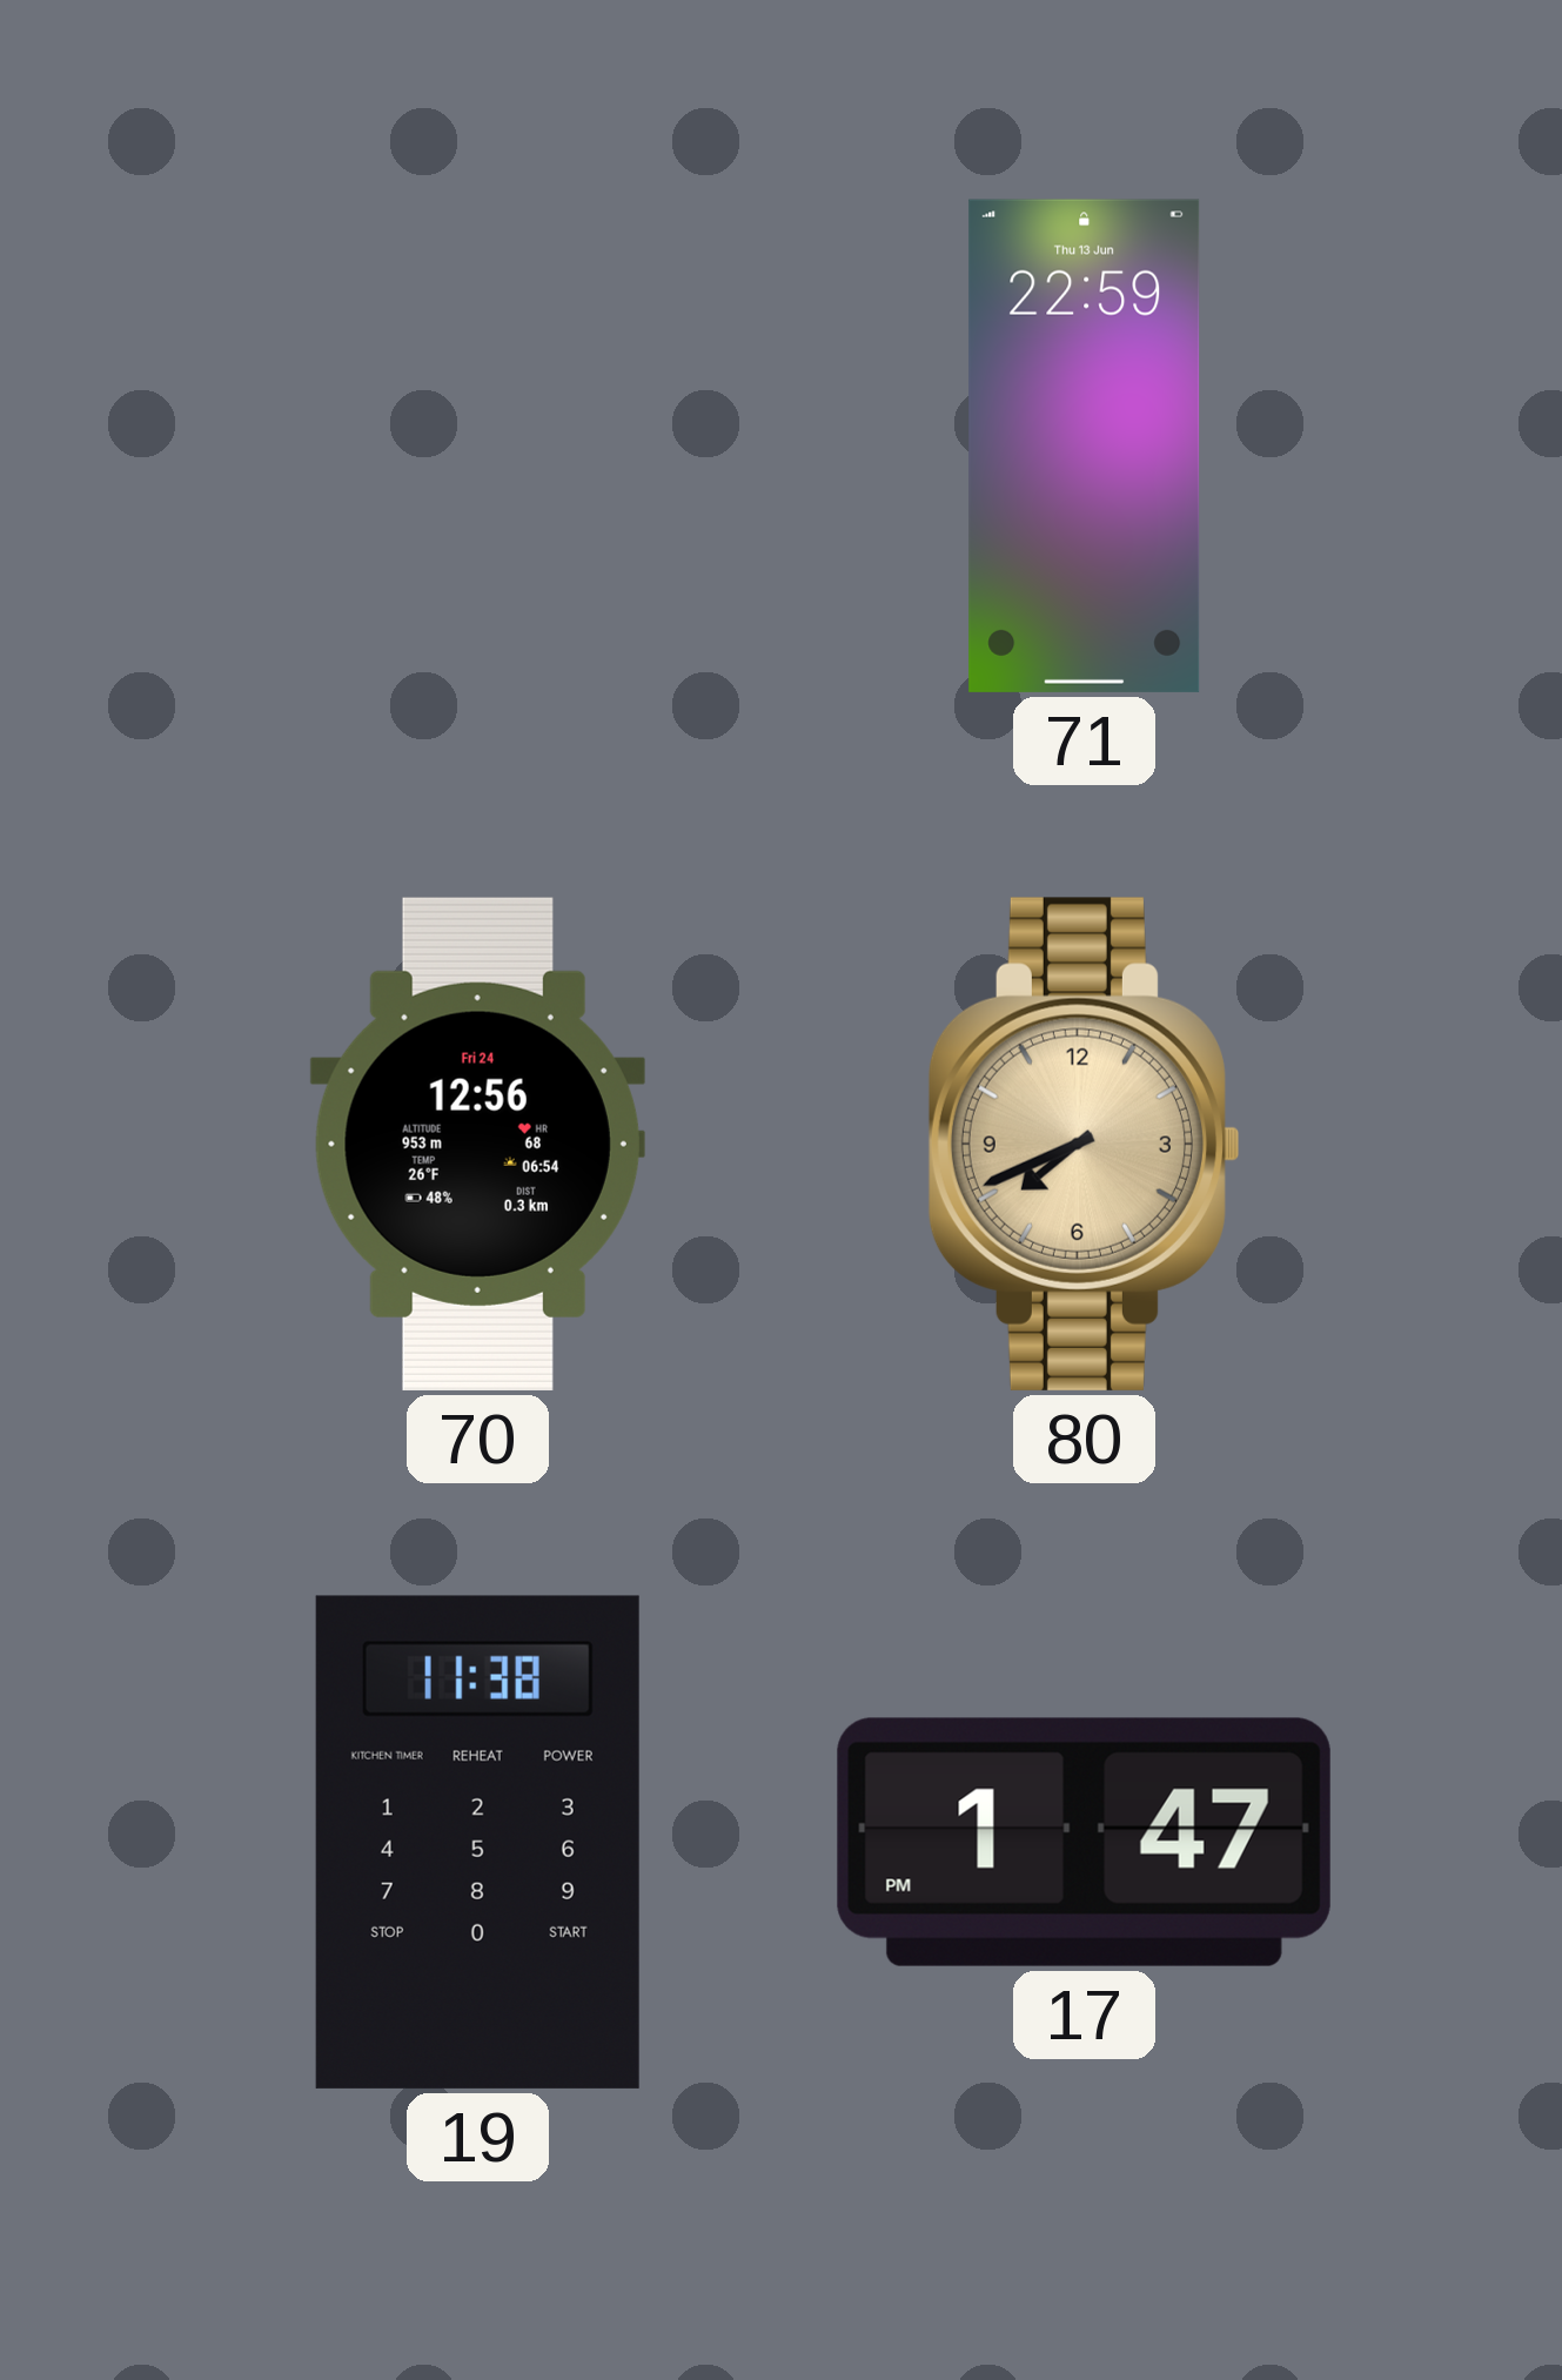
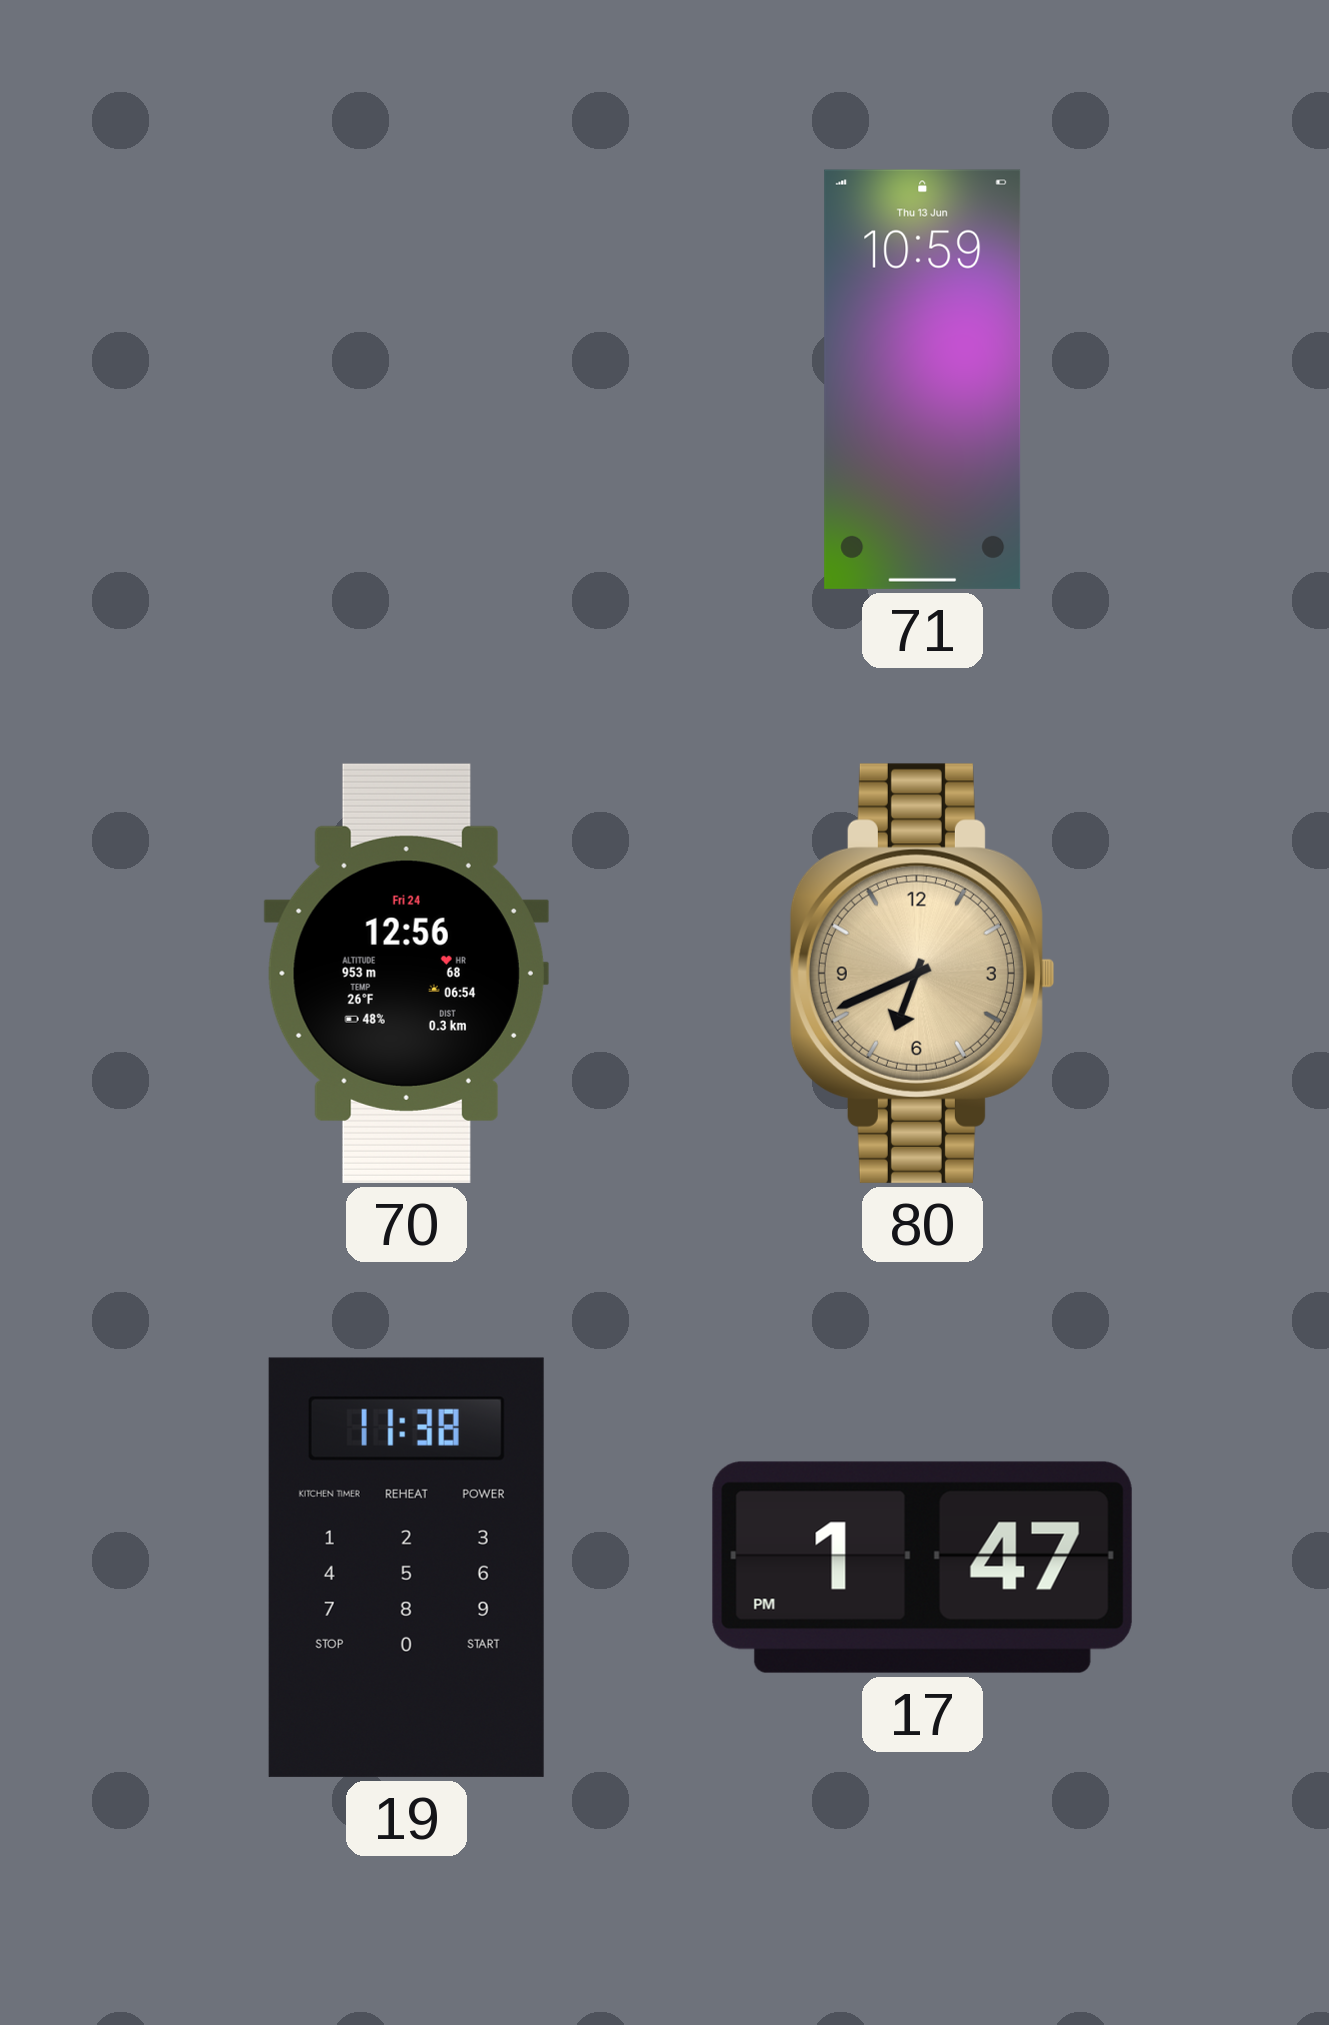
71: 22:59 -> 10:59 (923, 379)
80: 7:41 -> 6:41 (922, 973)
